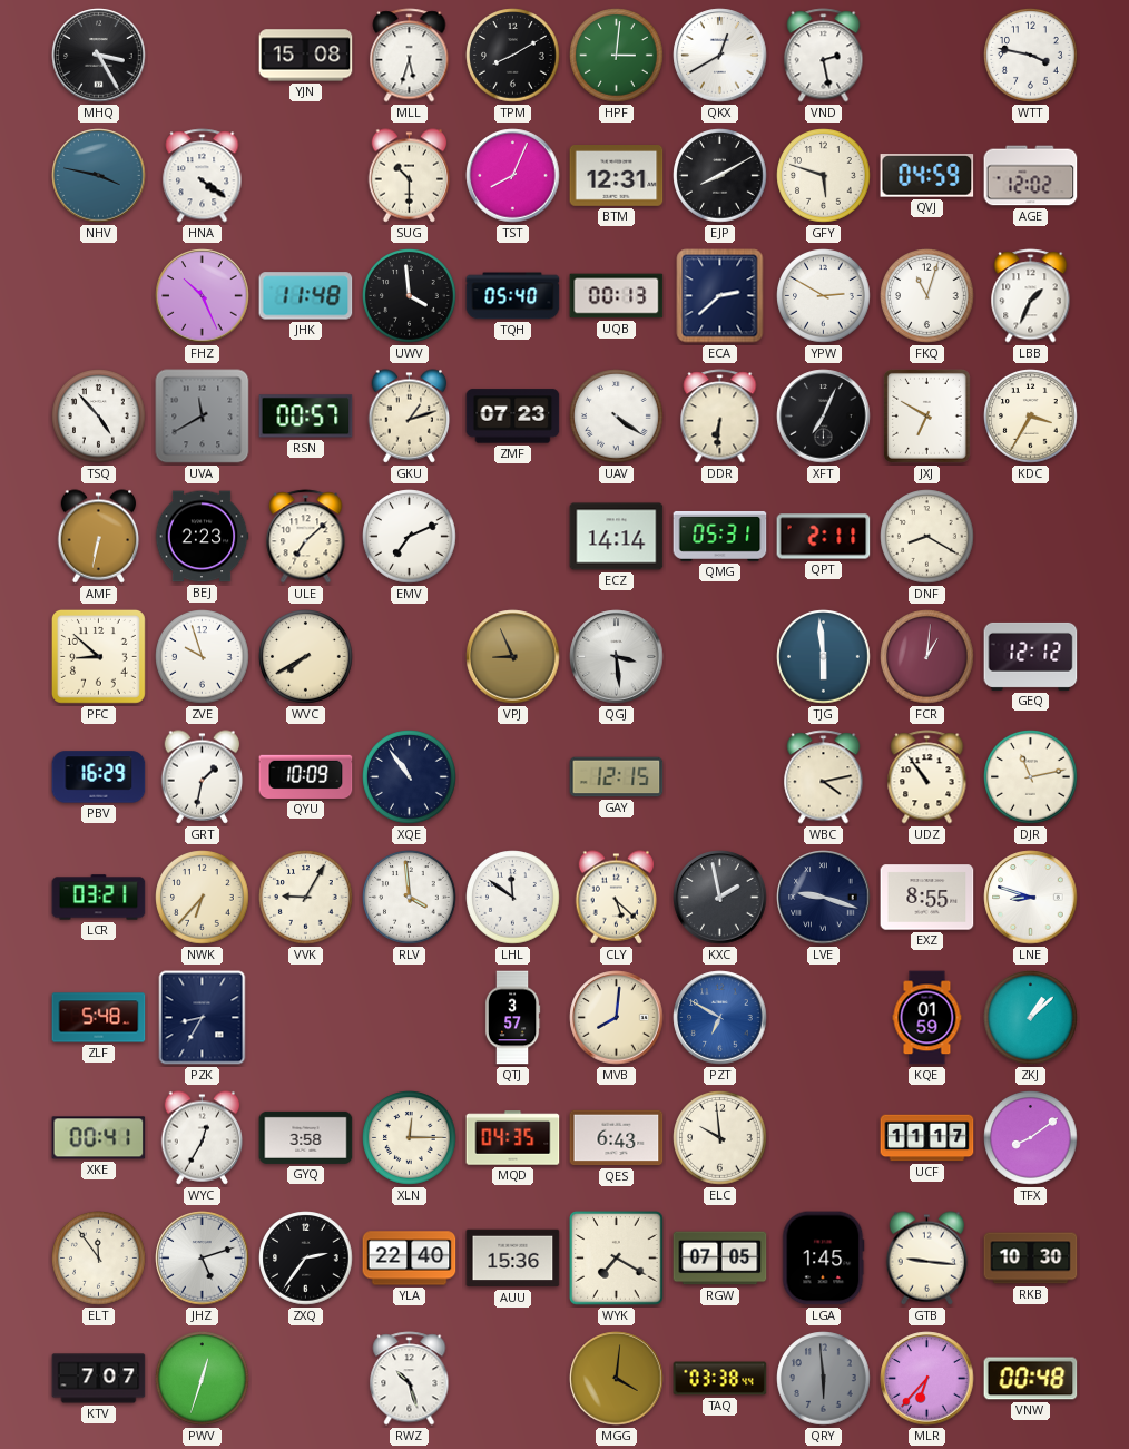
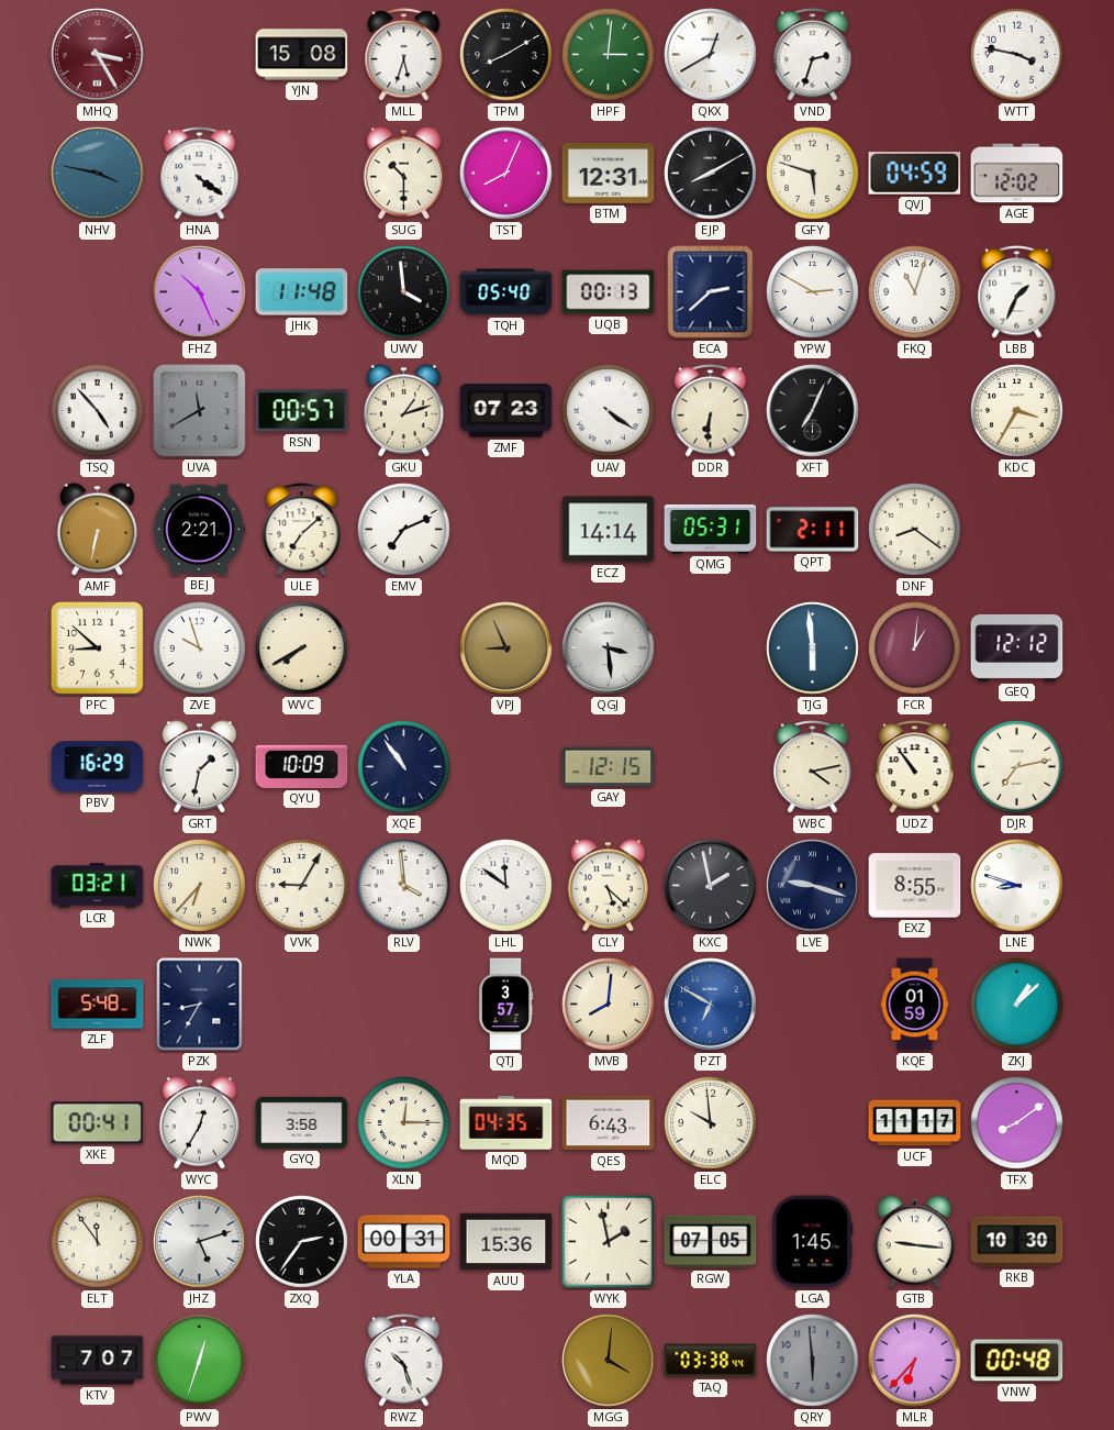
MHQ dial: black -> burgundy (98, 55)
VND: 2:28 -> 2:33 (813, 55)
JXJ: 6:50 -> none (926, 415)
BEJ: 2:23 -> 2:21 (199, 530)
DNF: 8:20 -> 8:21 (915, 530)
DJR: 11:13 -> 7:13 (1017, 767)
YLA: 22:40 -> 00:31 (404, 1242)
WYK: 7:20 -> 1:58 (609, 1242)
